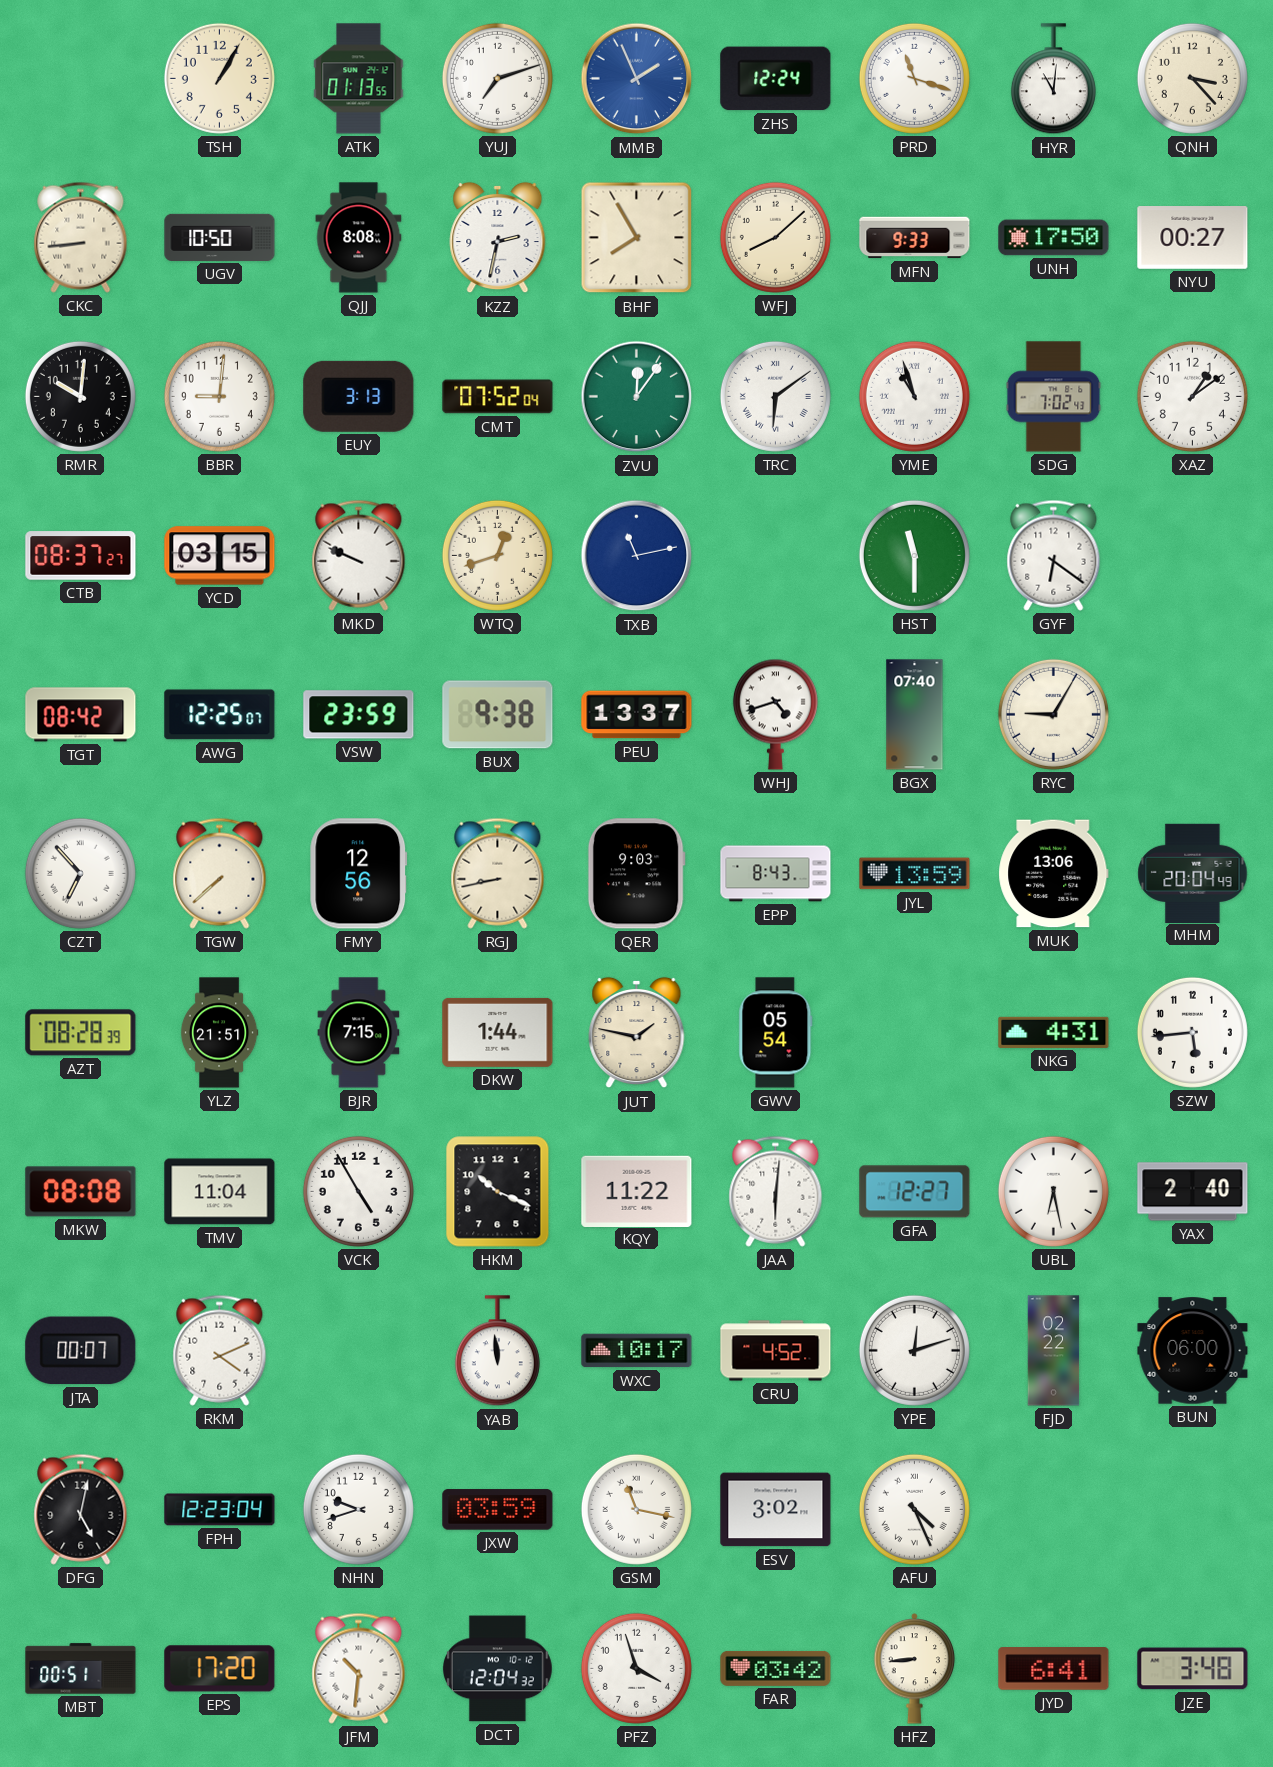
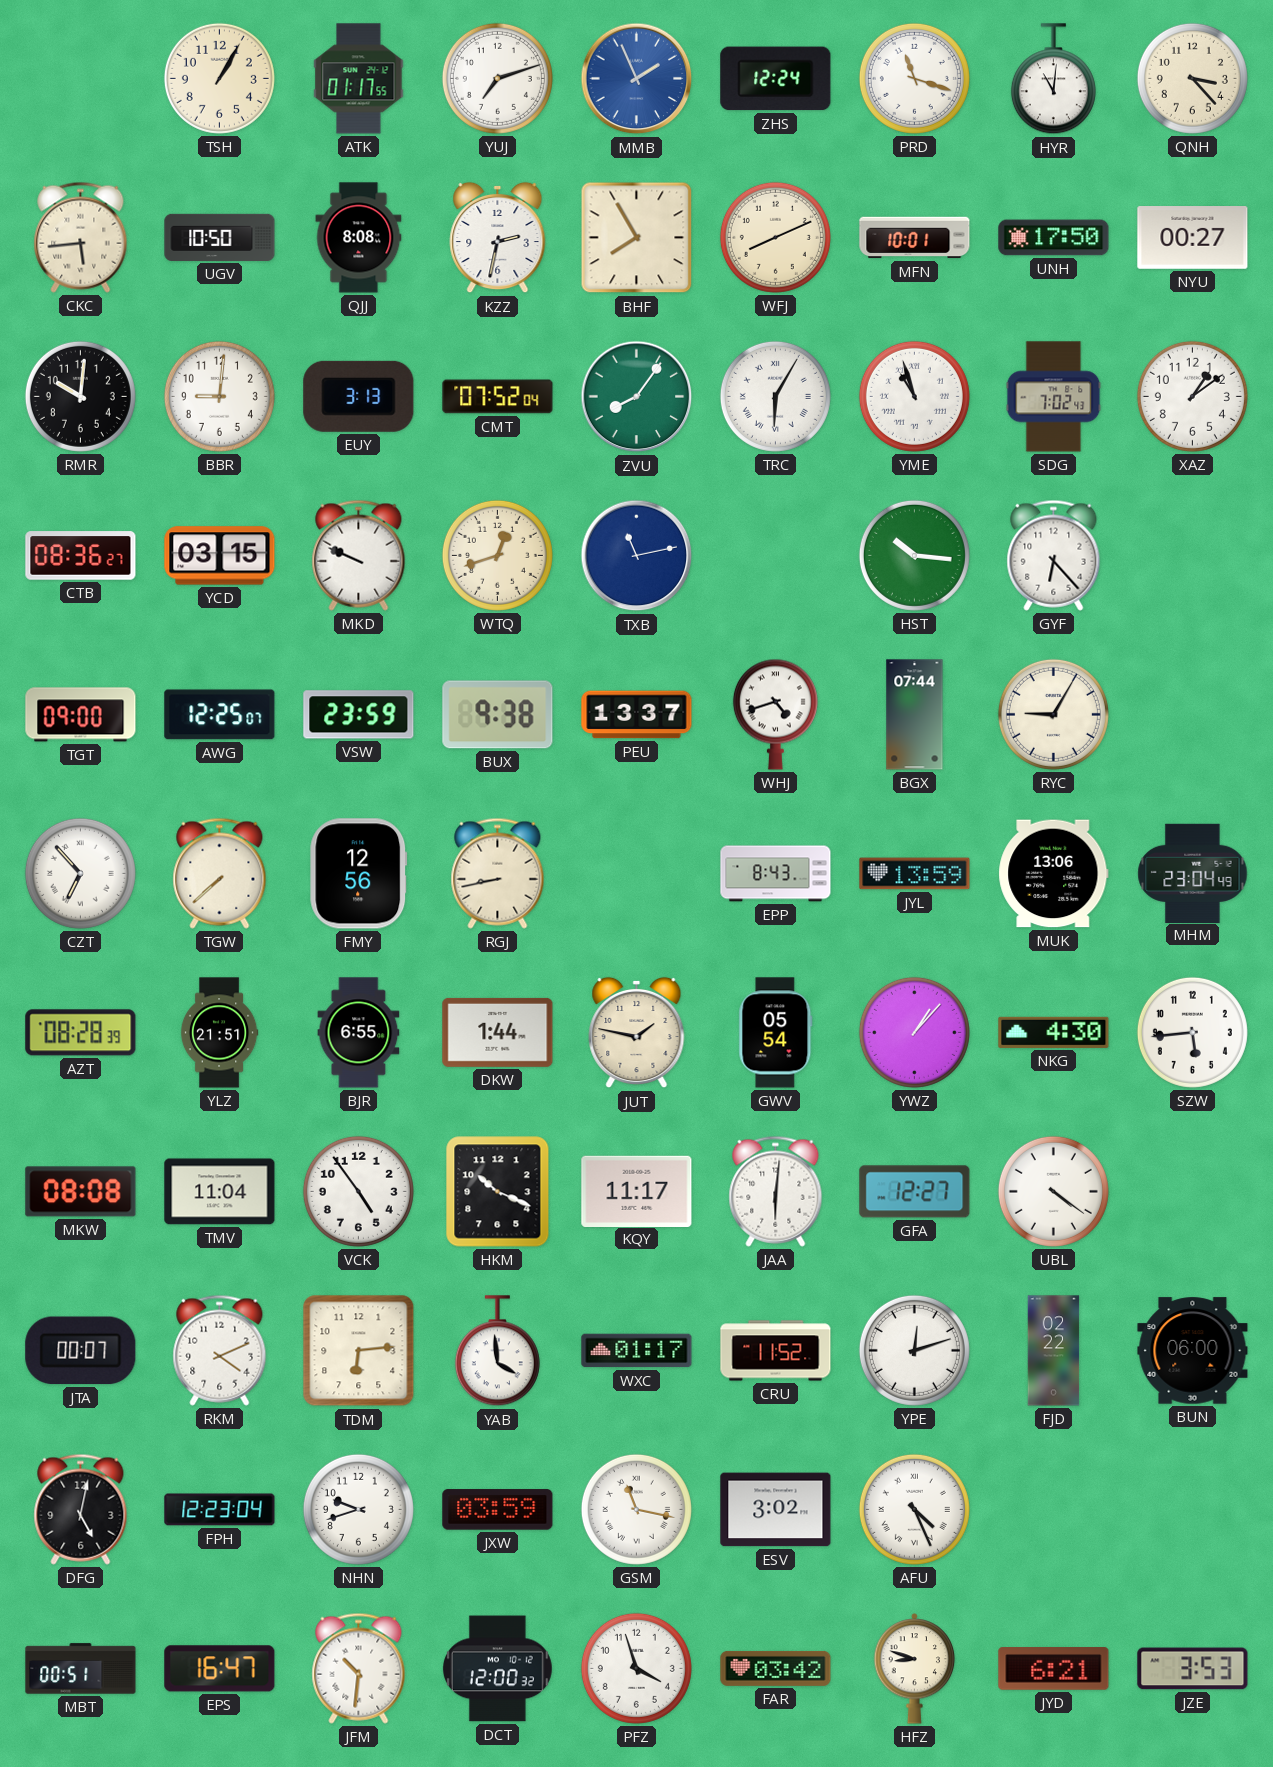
ATK: 01:13 -> 01:17 (359, 79)
CKC: 8:44 -> 5:44 (81, 237)
WFJ: 8:08 -> 8:11 (775, 237)
MFN: 9:33 -> 10:01 (915, 238)
ZVU: 12:06 -> 8:06 (637, 397)
TRC: 6:09 -> 6:05 (775, 396)
CTB: 08:37 -> 08:36 (81, 556)
HST: 11:30 -> 10:16 (914, 555)
GYF: 6:21 -> 6:23 (1054, 555)
TGT: 08:42 -> 09:00 (81, 715)
BGX: 07:40 -> 07:44 (915, 715)
QER: 9:03 -> none (636, 874)
MHM: 20:04 -> 23:04 (1193, 873)
BJR: 7:15 -> 6:55 (359, 1033)
YWZ: none -> 1:07 (914, 1032)
NKG: 4:31 -> 4:30 (1054, 1032)
VCK: 4:55 -> 4:54 (358, 1191)
KQY: 11:22 -> 11:17 (637, 1191)
UBL: 6:28 -> 4:21 (1053, 1191)
YAX: 2:40 -> none (1193, 1192)
TDM: none -> 6:14 (359, 1351)
YAB: 11:59 -> 3:59 (497, 1351)
WXC: 10:17 -> 01:17 (637, 1351)
CRU: 4:52 -> 11:52 (776, 1351)
EPS: 17:20 -> 16:47 (220, 1669)
DCT: 12:04 -> 12:00 (497, 1669)
HFZ: 8:44 -> 8:48 (915, 1669)
JYD: 6:41 -> 6:21 (1054, 1669)
JZE: 3:48 -> 3:53 (1193, 1669)
